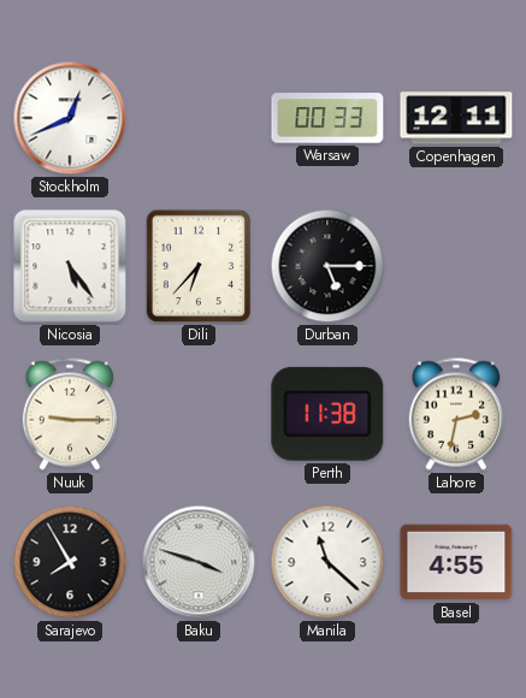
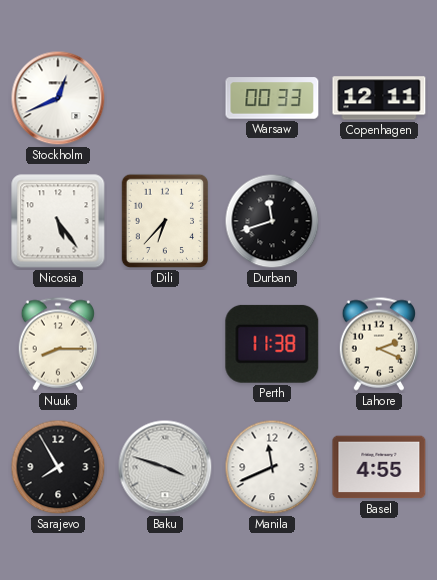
Durban: 5:15 -> 11:42 (272, 221)
Nuuk: 9:15 -> 8:15 (58, 344)
Lahore: 2:32 -> 2:19 (379, 344)
Manila: 11:22 -> 11:41 (272, 467)
